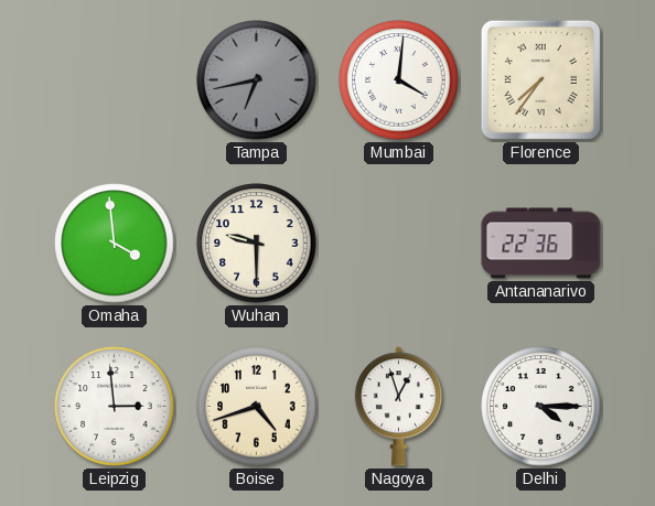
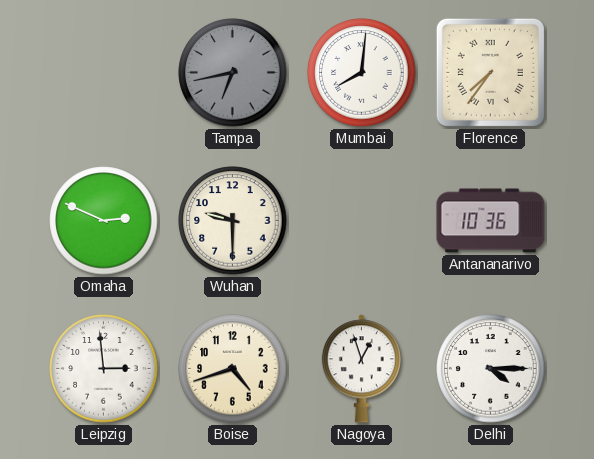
Mumbai: 4:01 -> 8:01 (362, 73)
Omaha: 3:59 -> 2:49 (104, 221)
Antananarivo: 22:36 -> 10:36 (491, 221)
